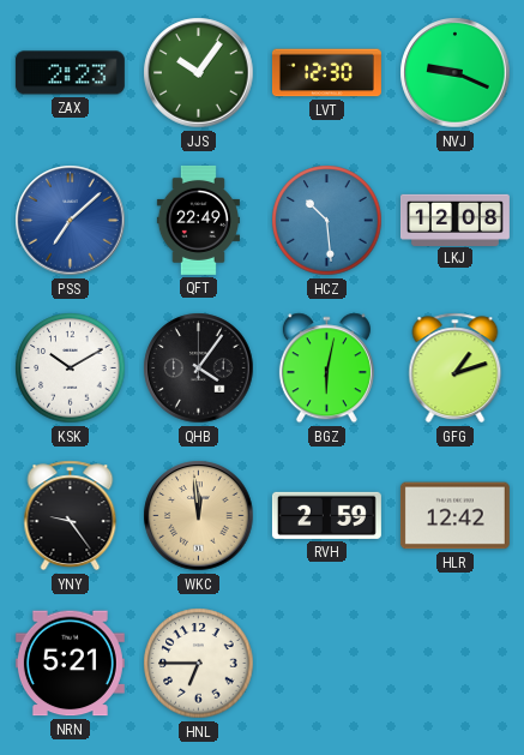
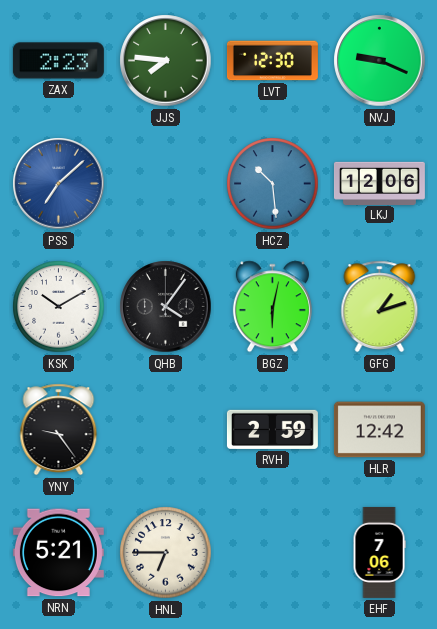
JJS: 10:06 -> 7:46 (166, 61)
QFT: 22:49 -> none (198, 220)
LKJ: 12:08 -> 12:06 (379, 183)
WKC: 11:59 -> none (199, 516)
EHF: none -> 7:06 (379, 552)
